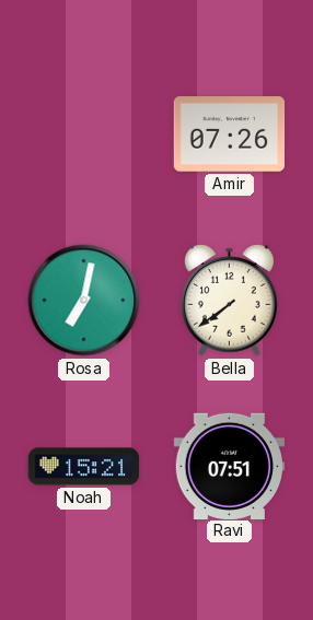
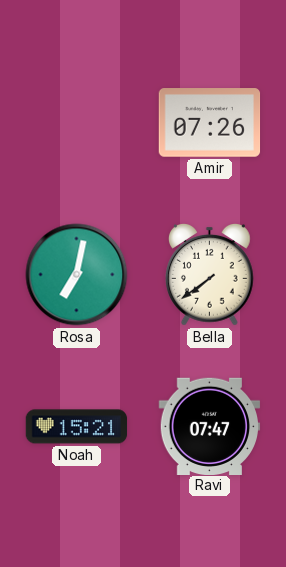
Ravi: 07:51 -> 07:47 (210, 426)
